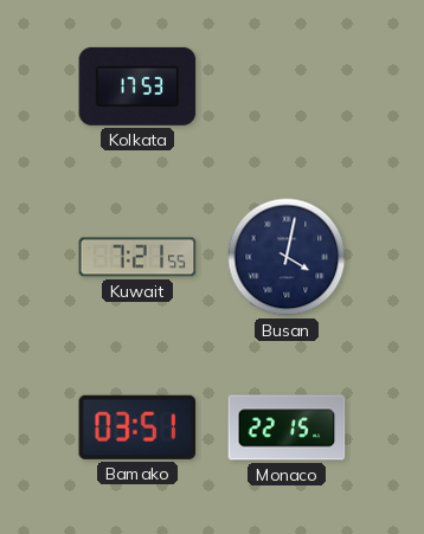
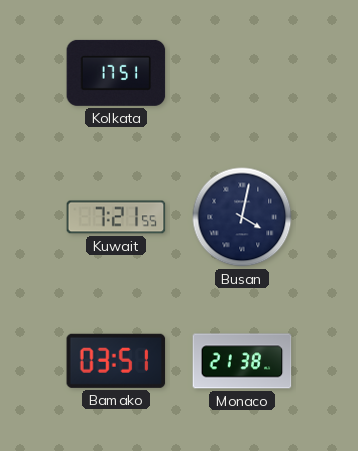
Kolkata: 17:53 -> 17:51 (116, 73)
Monaco: 22:15 -> 21:38 (242, 361)
